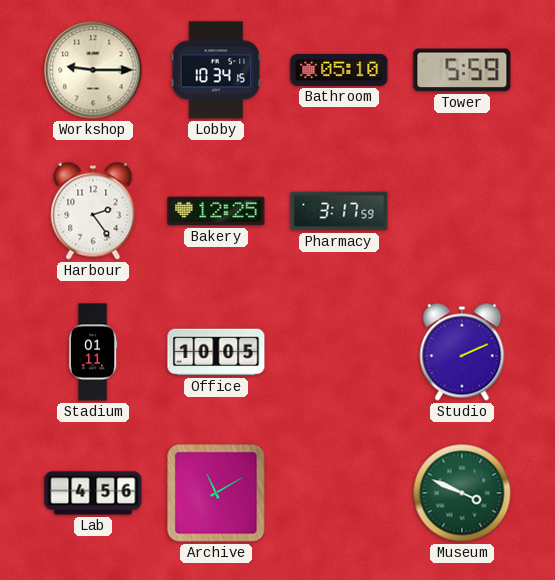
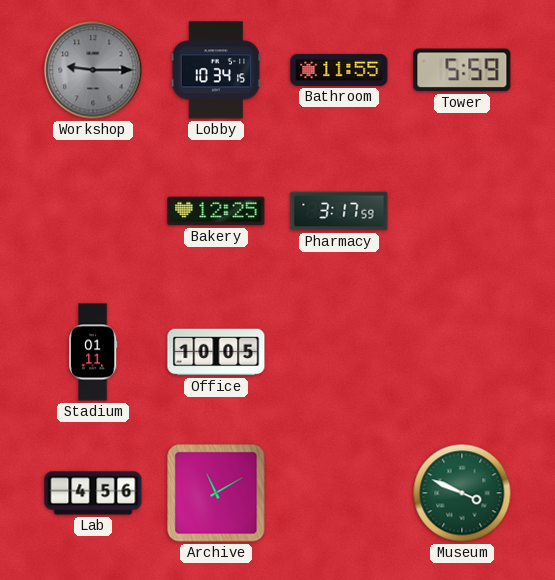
Workshop dial: cream -> grey (93, 70)
Bathroom: 05:10 -> 11:55 (339, 70)
Harbour: 2:24 -> none (93, 211)
Studio: 2:11 -> none (462, 352)
